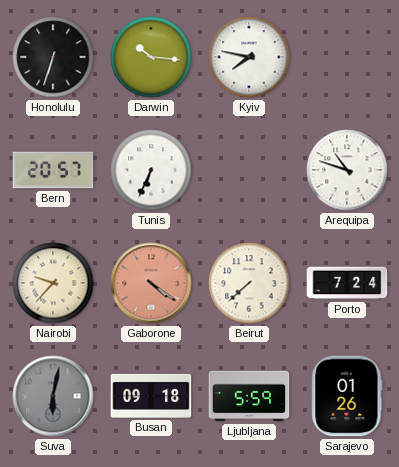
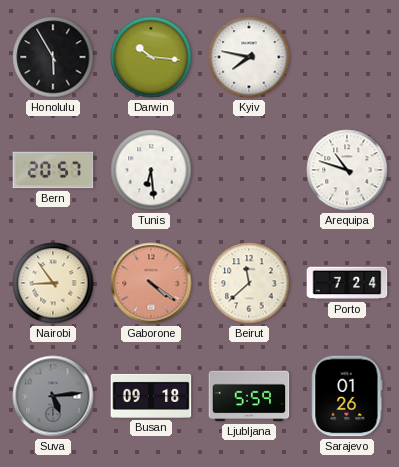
Honolulu: 6:33 -> 5:55 (53, 57)
Tunis: 6:34 -> 6:29 (151, 170)
Nairobi: 9:37 -> 8:54 (53, 283)
Beirut: 7:38 -> 11:38 (249, 283)
Suva: 6:02 -> 5:14 (53, 396)
